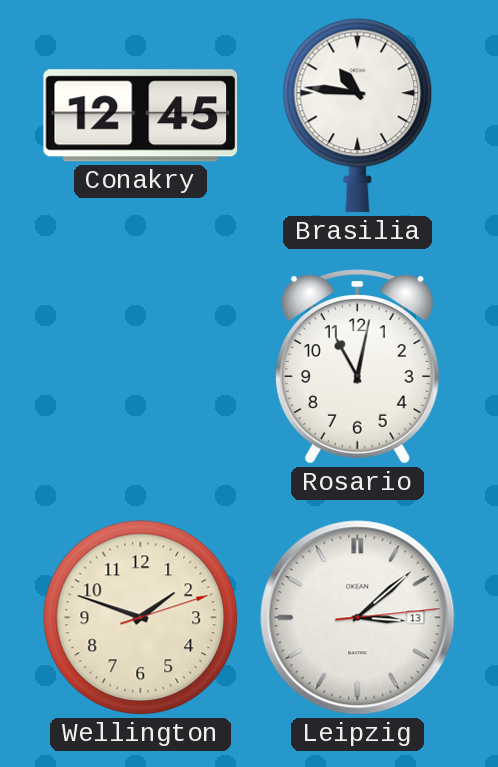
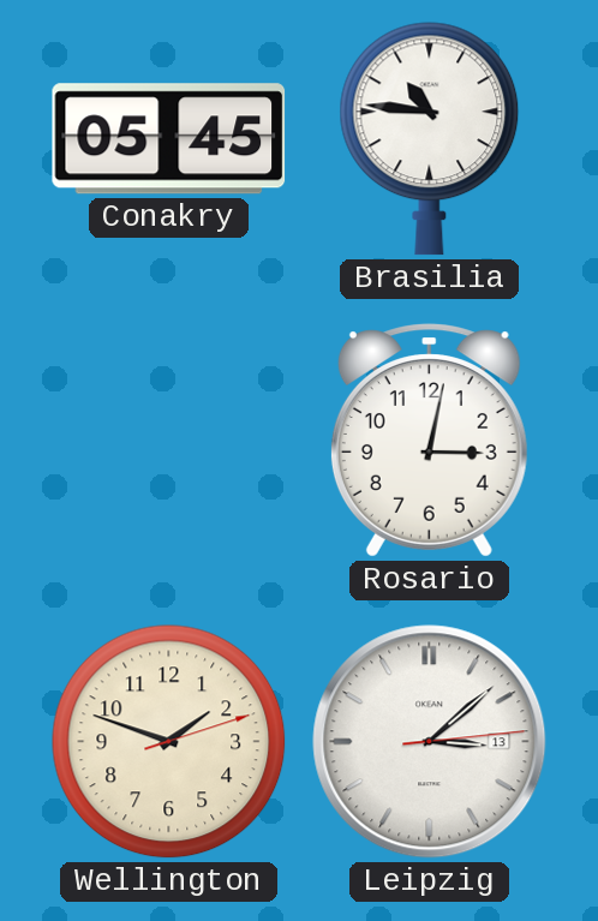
Conakry: 12:45 -> 05:45 (169, 139)
Rosario: 11:02 -> 3:02 (429, 441)
